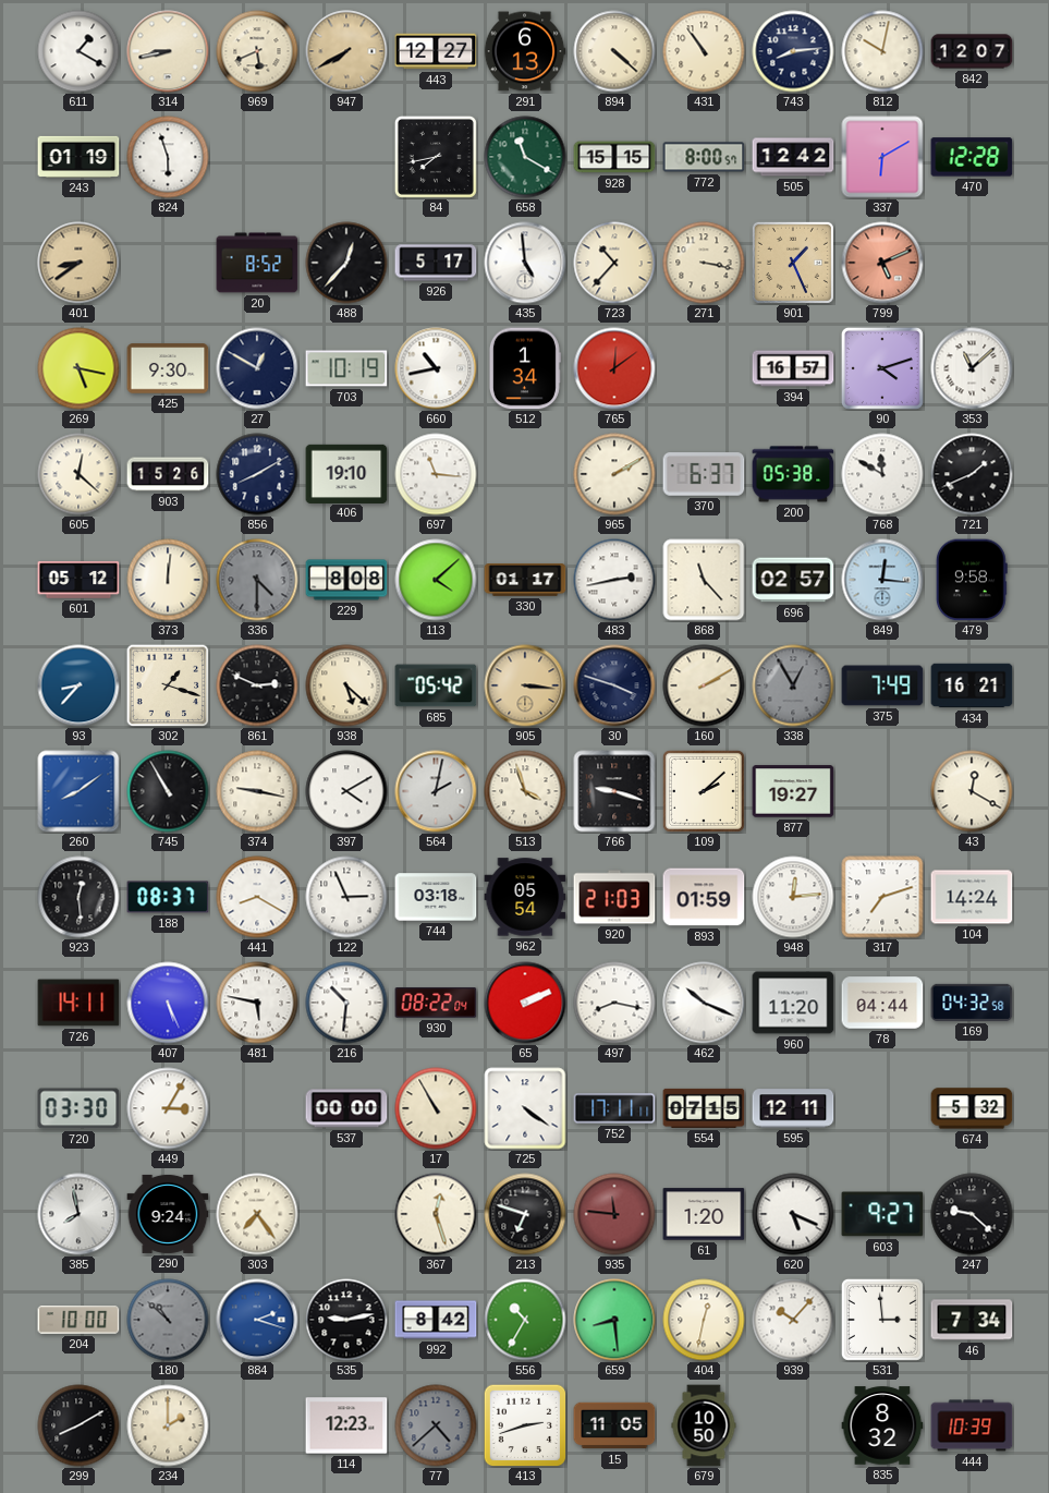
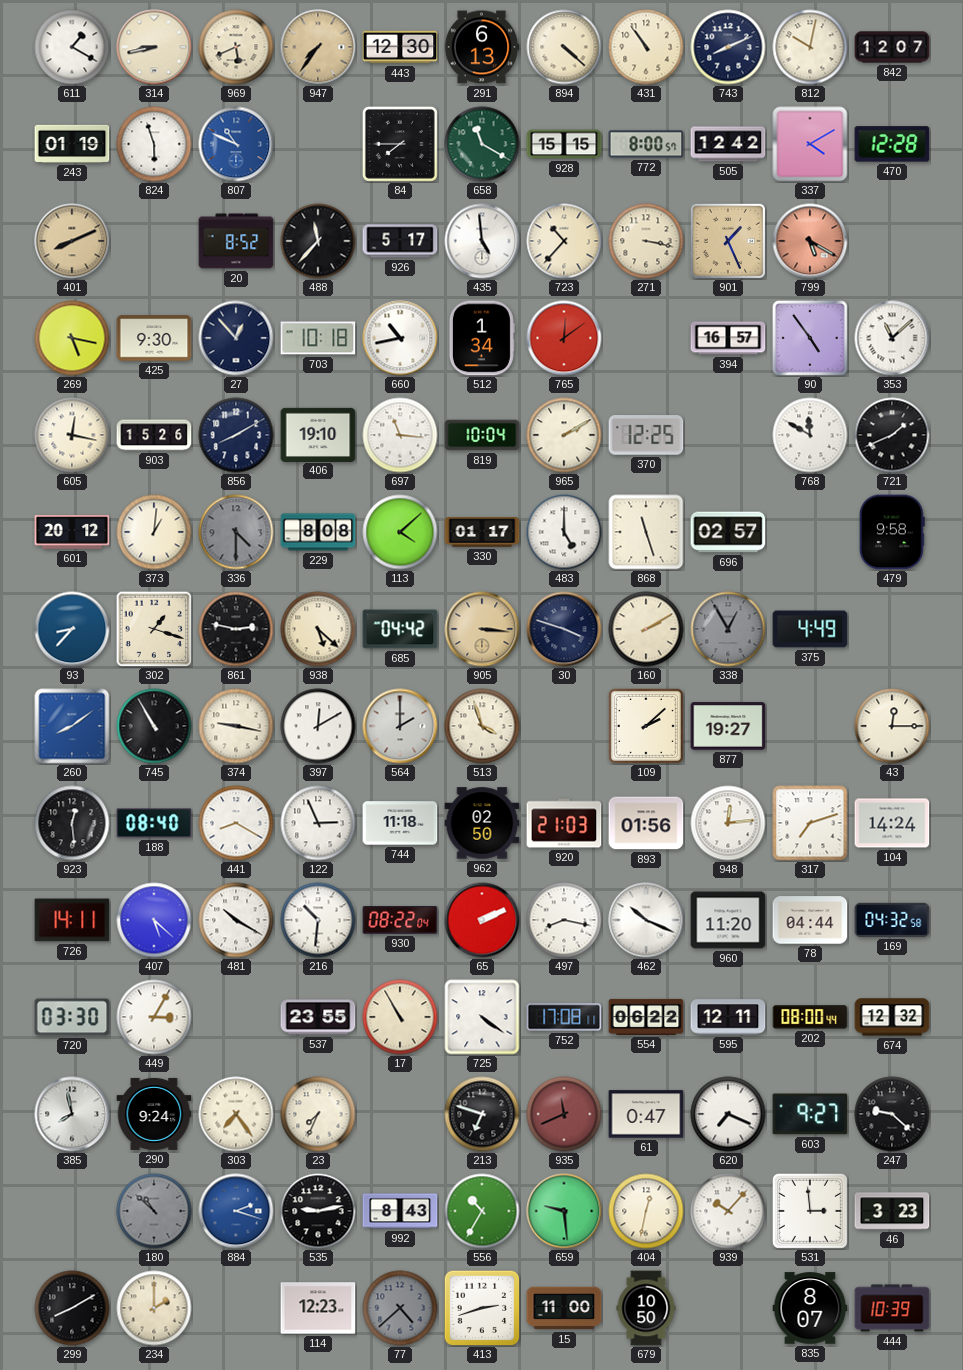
947: 7:40 -> 7:36 (318, 47)
443: 12:27 -> 12:30 (400, 47)
743: 8:14 -> 8:11 (728, 47)
807: none -> 10:49 (236, 144)
84: 7:43 -> 7:45 (400, 144)
337: 6:10 -> 4:10 (810, 144)
401: 8:39 -> 8:11 (72, 241)
488: 12:37 -> 11:37 (318, 241)
799: 5:11 -> 5:20 (810, 241)
27: 12:50 -> 12:53 (236, 338)
703: 10:19 -> 10:18 (318, 338)
90: 4:12 -> 4:54 (810, 338)
605: 12:22 -> 12:17 (72, 435)
819: none -> 10:04 (482, 435)
370: 6:37 -> 12:25 (646, 435)
200: 05:38 -> none (793, 474)
601: 05:12 -> 20:12 (72, 532)
373: 12:01 -> 1:01 (154, 532)
483: 2:43 -> 5:00 (564, 532)
868: 11:23 -> 11:27 (646, 532)
849: 12:16 -> none (882, 580)
861: 2:49 -> 2:47 (236, 629)
685: 05:42 -> 04:42 (400, 629)
375: 7:49 -> 4:49 (810, 629)
434: 16:21 -> none (972, 685)
397: 4:10 -> 12:10 (318, 726)
564: 2:02 -> 2:00 (400, 726)
766: 9:18 -> none (614, 791)
43: 12:20 -> 12:15 (892, 726)
188: 08:37 -> 08:40 (154, 823)
744: 03:18 -> 11:18 (400, 823)
962: 05:54 -> 02:50 (482, 823)
893: 01:59 -> 01:56 (646, 823)
407: 5:26 -> 5:22 (154, 920)
481: 5:47 -> 10:20 (236, 920)
537: 00:00 -> 23:55 (318, 1017)
752: 17:11 -> 17:08 (564, 1017)
554: 07:15 -> 06:22 (646, 1017)
202: none -> 08:00 (810, 1017)
674: 5:32 -> 12:32 (892, 1017)
23: none -> 7:34 (318, 1114)
367: 12:27 -> none (436, 1214)
935: 11:46 -> 11:41 (564, 1114)
61: 1:20 -> 0:47 (646, 1114)
620: 5:19 -> 7:19 (728, 1114)
204: 10:00 -> none (78, 1320)
992: 8:42 -> 8:43 (400, 1211)
659: 8:29 -> 9:29 (564, 1211)
46: 7:34 -> 3:23 (892, 1211)
15: 11:05 -> 11:00 (564, 1308)
835: 8:32 -> 8:07 (810, 1308)
